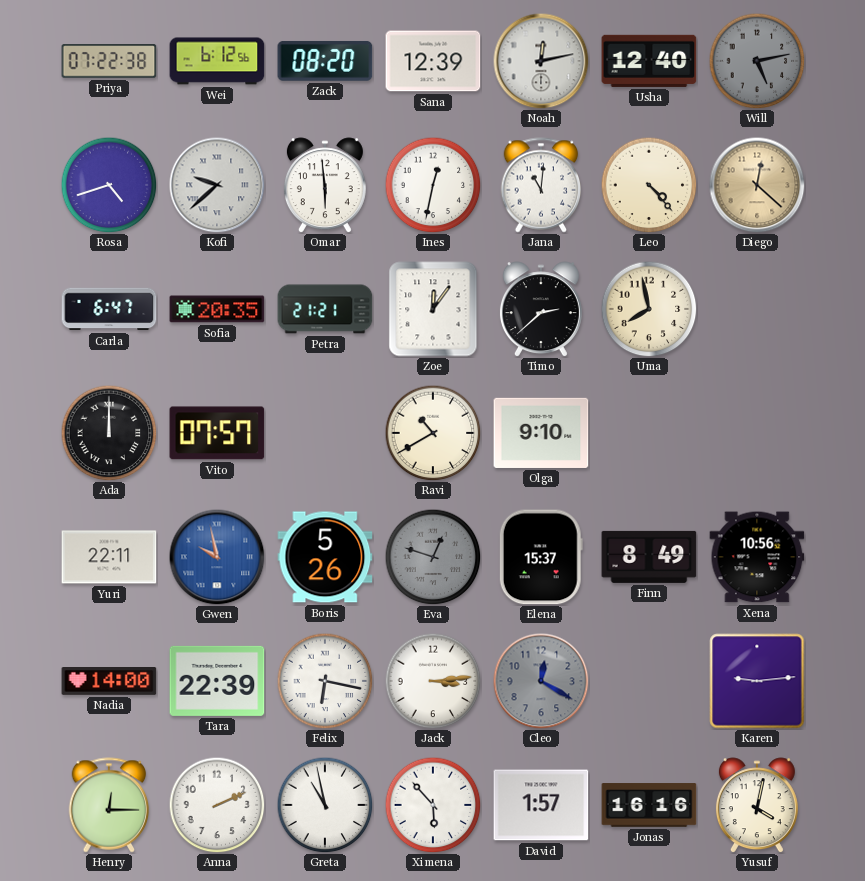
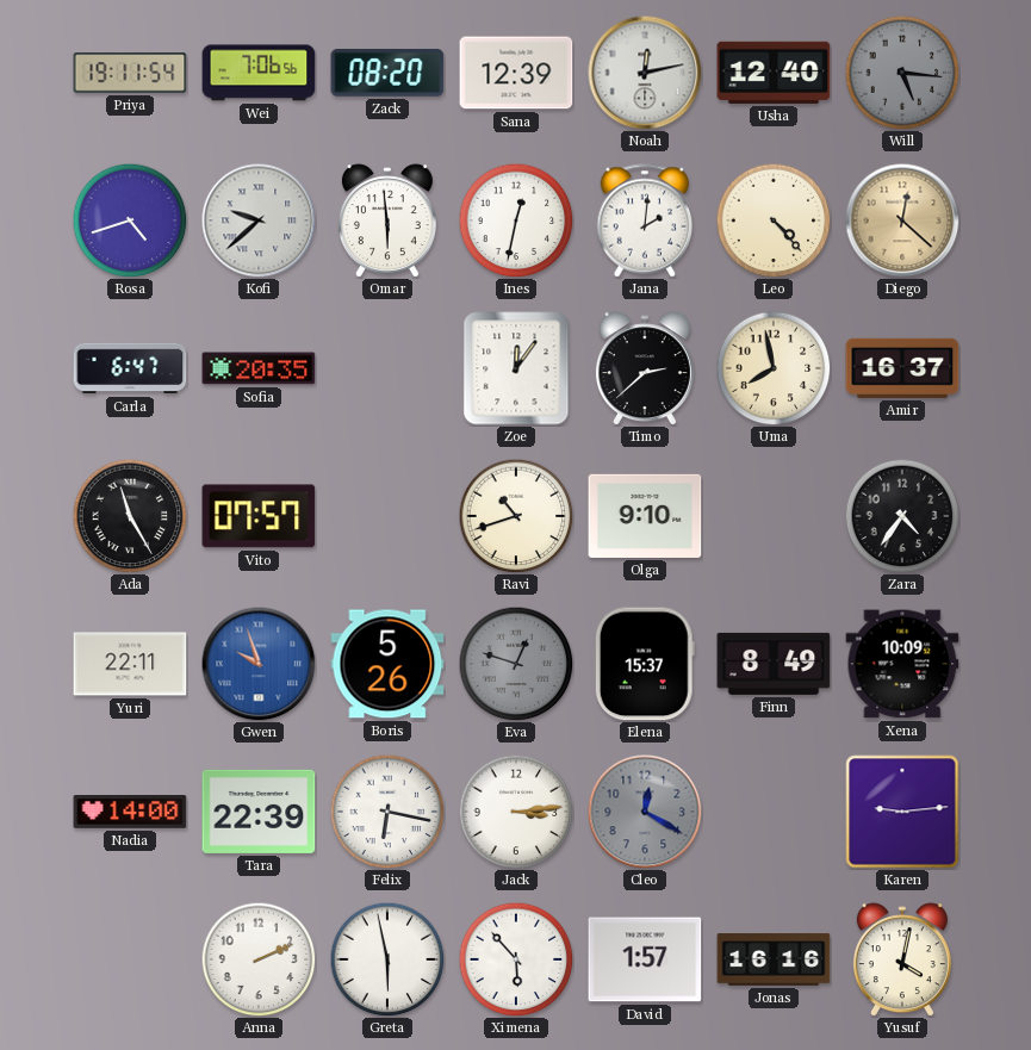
Priya: 07:22 -> 19:11 (130, 73)
Wei: 6:12 -> 7:06 (259, 73)
Will: 5:13 -> 5:16 (902, 73)
Jana: 11:01 -> 2:01 (645, 220)
Petra: 21:21 -> none (325, 309)
Amir: none -> 16:37 (902, 368)
Ada: 12:00 -> 11:25 (130, 516)
Ravi: 10:40 -> 10:42 (516, 516)
Zara: none -> 4:36 (902, 516)
Gwen: 9:58 -> 9:57 (259, 664)
Xena: 10:56 -> 10:09 (902, 664)
Henry: 12:15 -> none (109, 805)
Greta: 10:58 -> 5:58 (387, 959)
